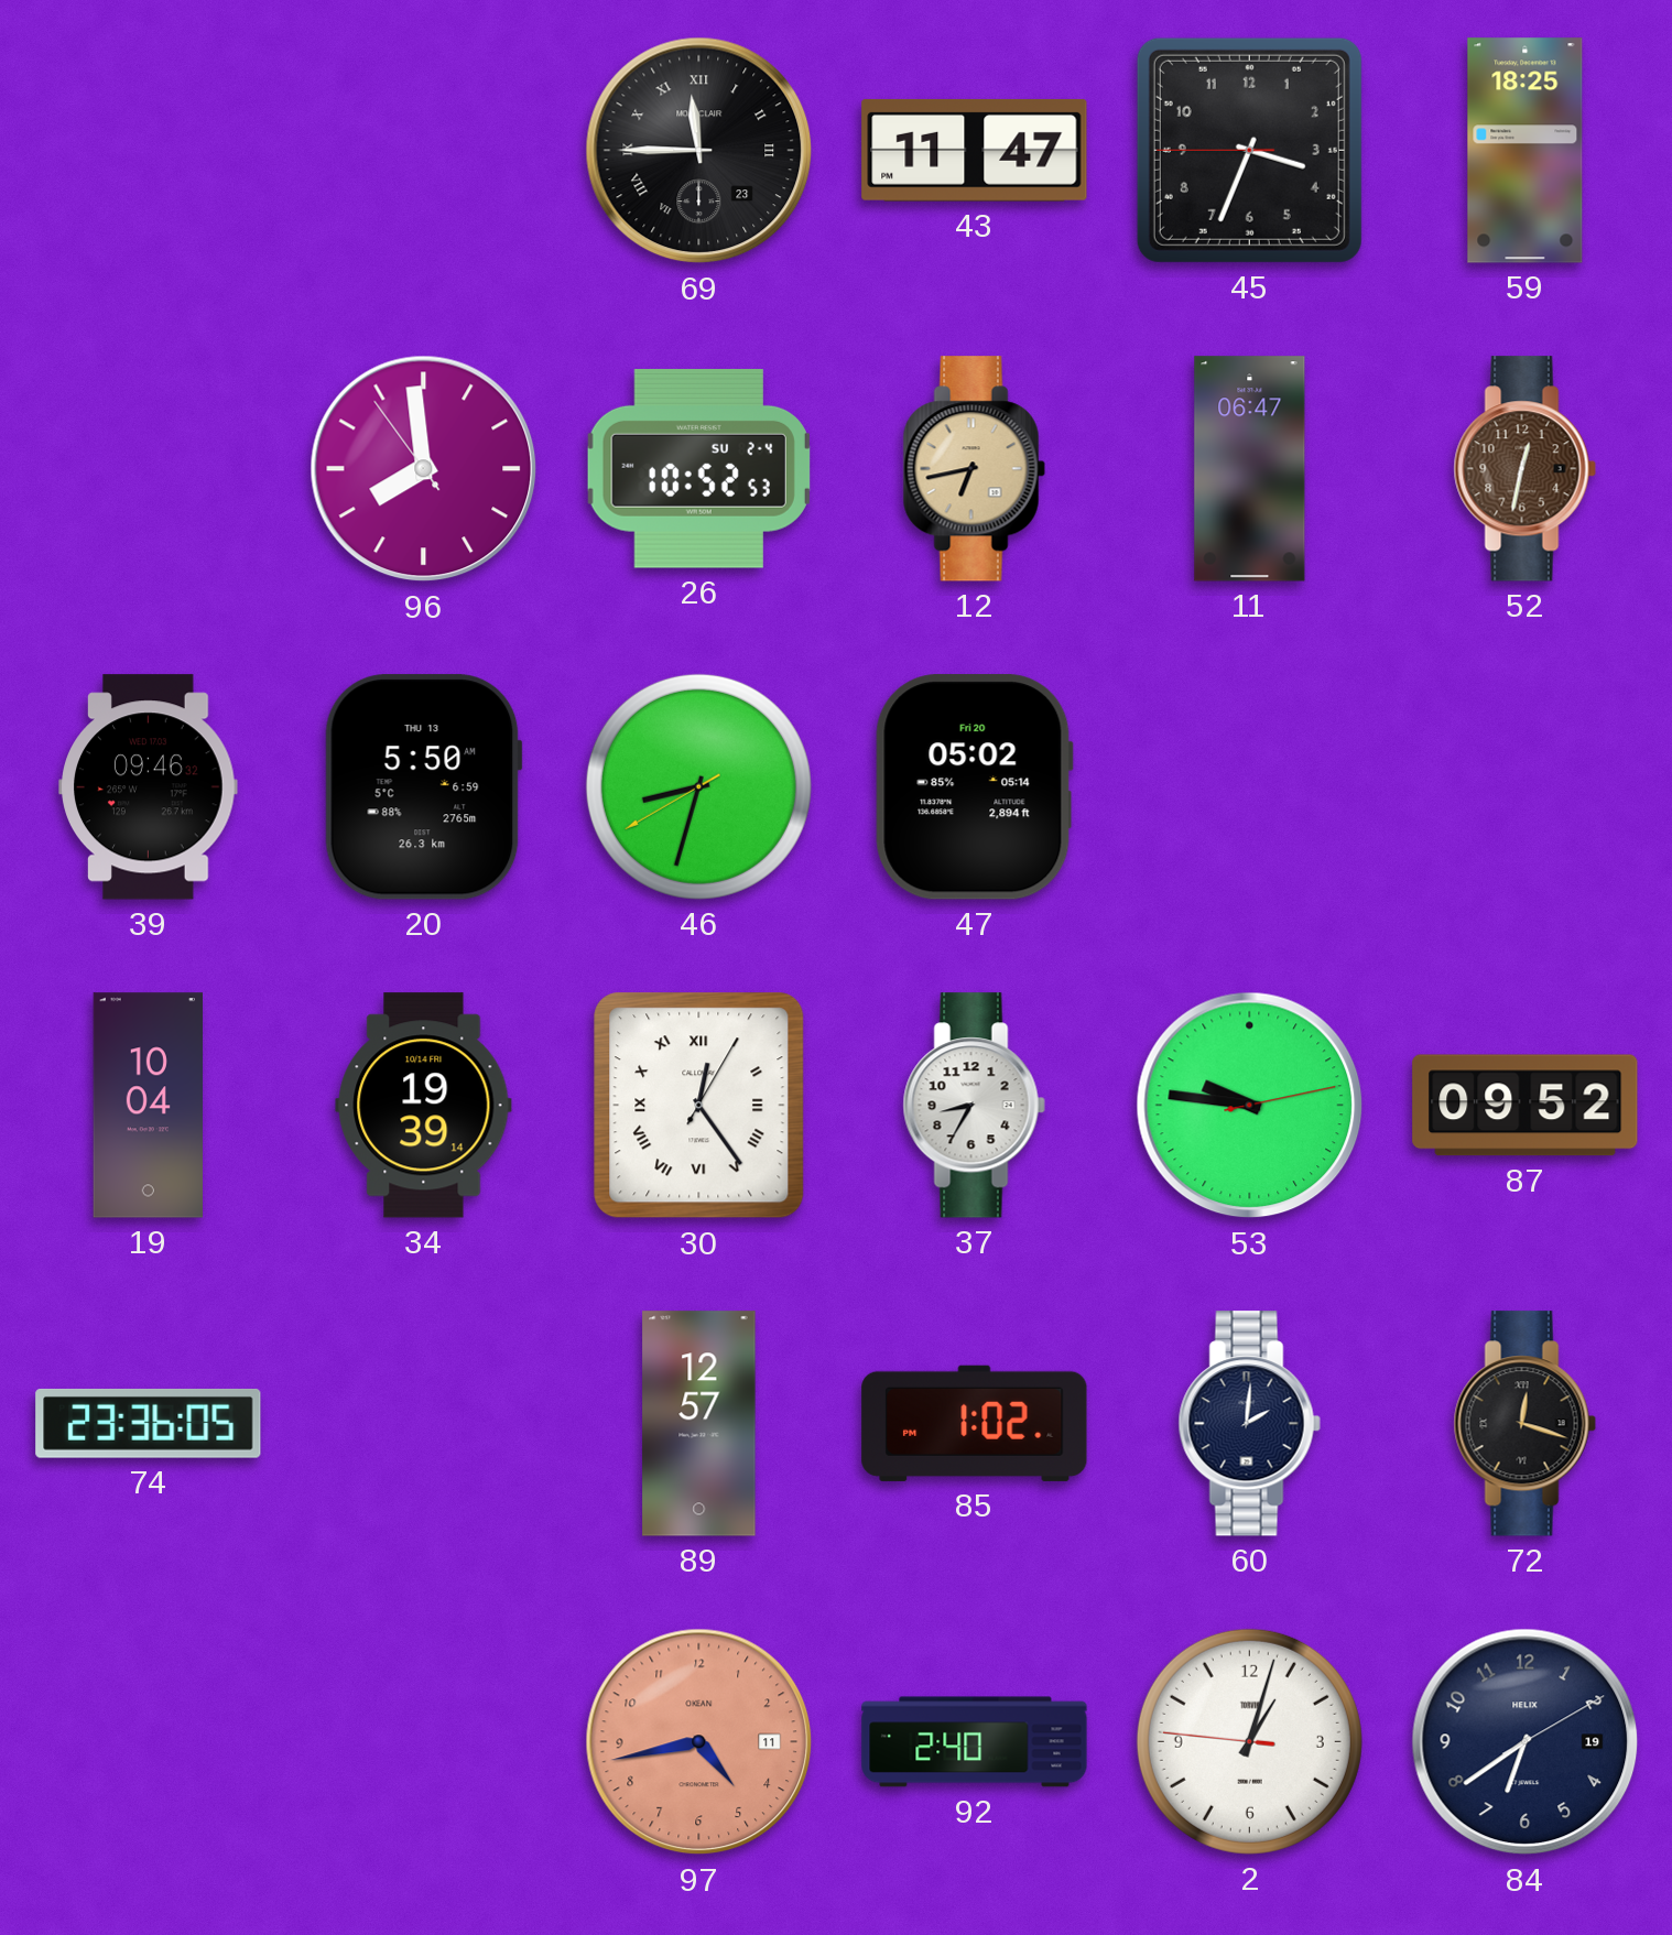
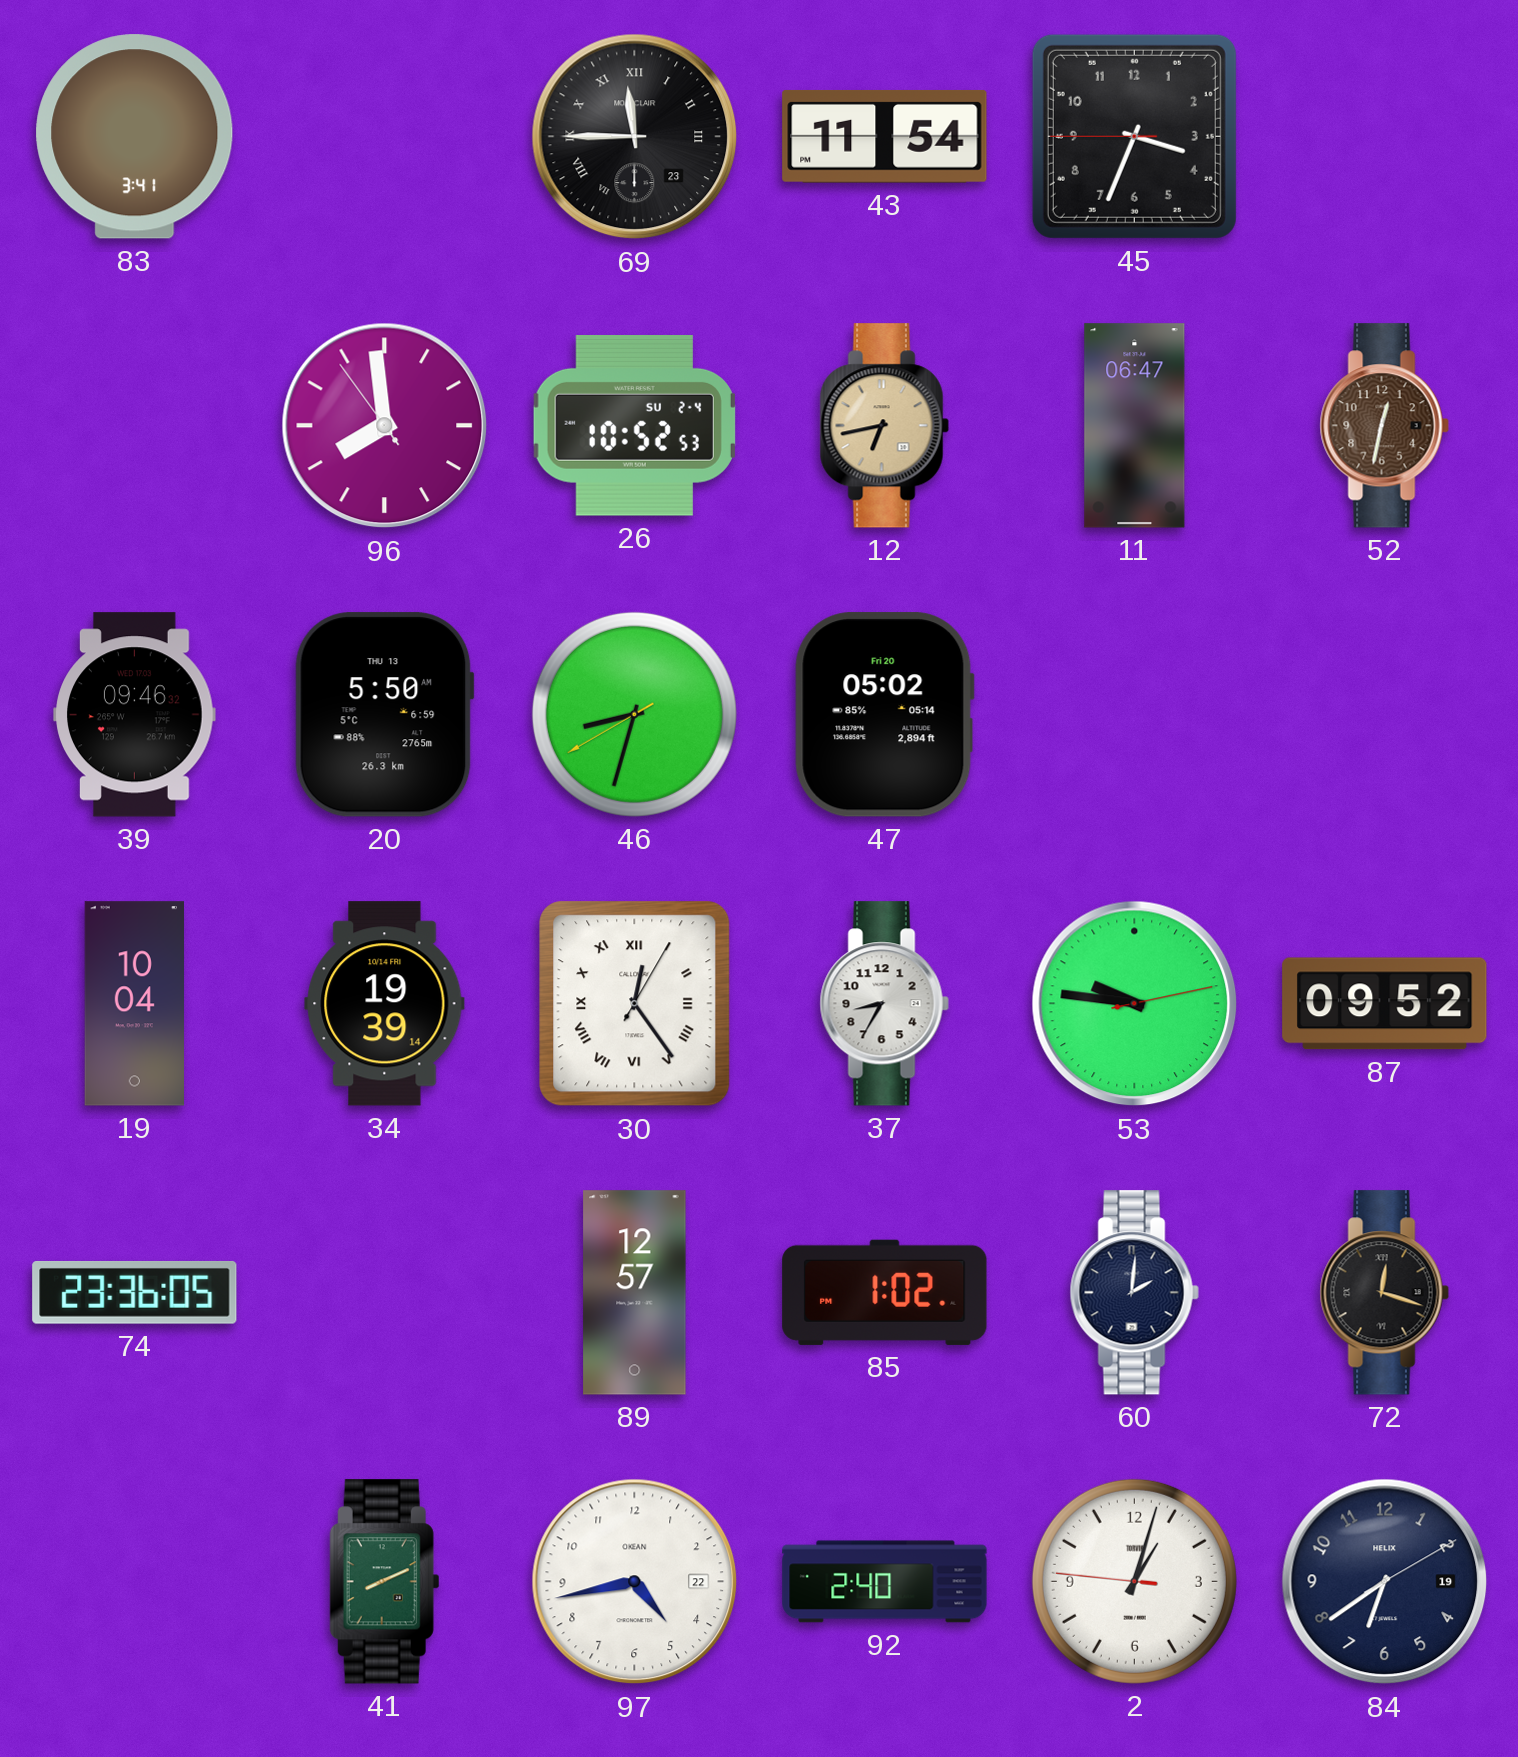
83: none -> 3:41 (135, 137)
43: 11:47 -> 11:54 (885, 137)
59: 18:25 -> none (1526, 151)
41: none -> 8:11 (384, 1582)
97 date: 11 -> 22 (635, 1582)
97 dial: salmon -> white (635, 1582)
